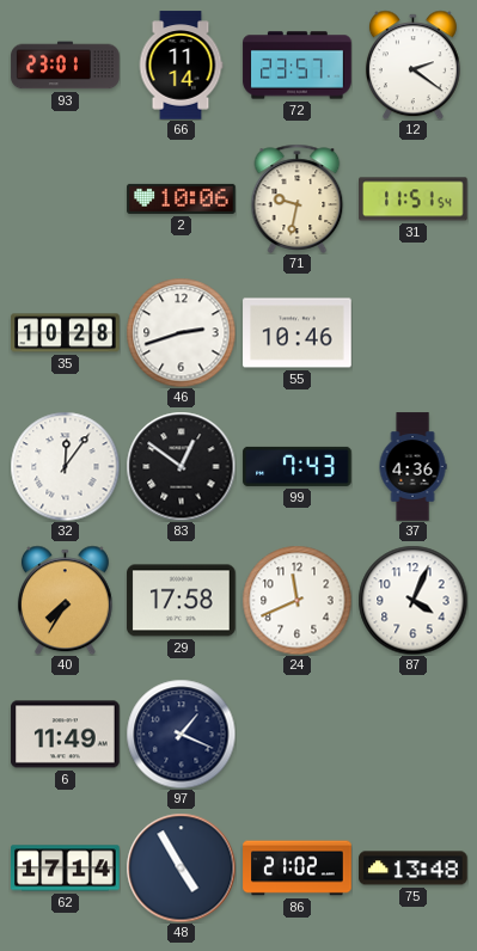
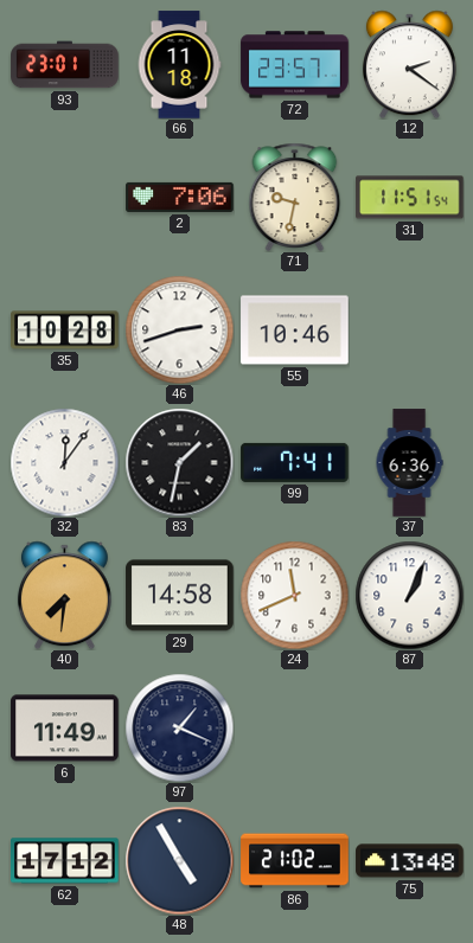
66: 11:14 -> 11:18 (179, 65)
2: 10:06 -> 7:06 (180, 197)
83: 12:51 -> 1:32 (179, 462)
99: 7:43 -> 7:41 (295, 462)
37: 4:36 -> 6:36 (409, 463)
40: 7:35 -> 7:31 (64, 595)
29: 17:58 -> 14:58 (180, 596)
87: 4:04 -> 1:04 (409, 595)
62: 17:14 -> 17:12 (65, 861)
